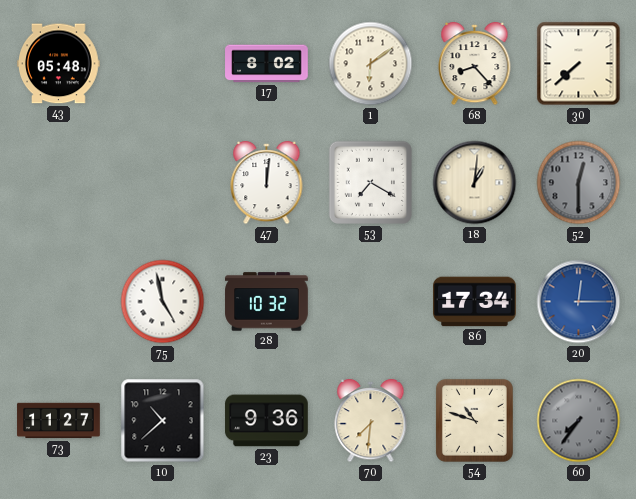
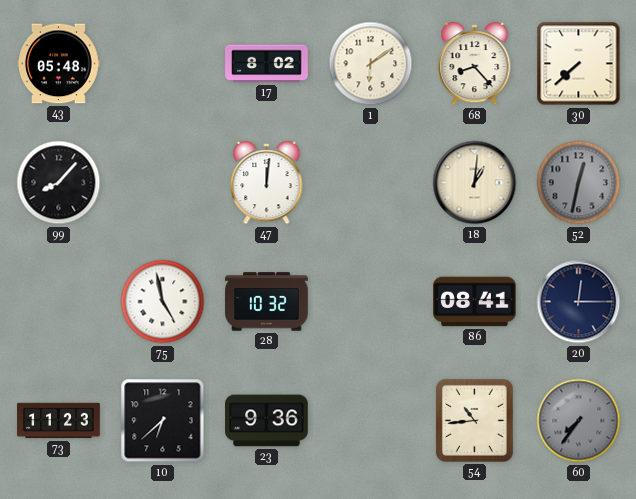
99: none -> 8:07 (59, 183)
53: 7:20 -> none (370, 182)
52: 12:30 -> 12:32 (579, 183)
86: 17:34 -> 08:41 (475, 302)
20 dial: blue -> navy (579, 302)
73: 11:27 -> 11:23 (59, 421)
10: 10:38 -> 6:38 (163, 421)
70: 7:31 -> none (371, 421)
54: 10:48 -> 10:44 (474, 420)
